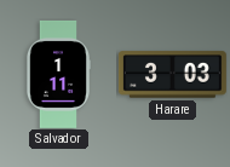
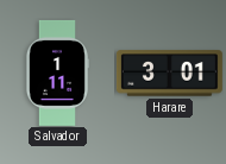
Harare: 3:03 -> 3:01 (169, 74)
